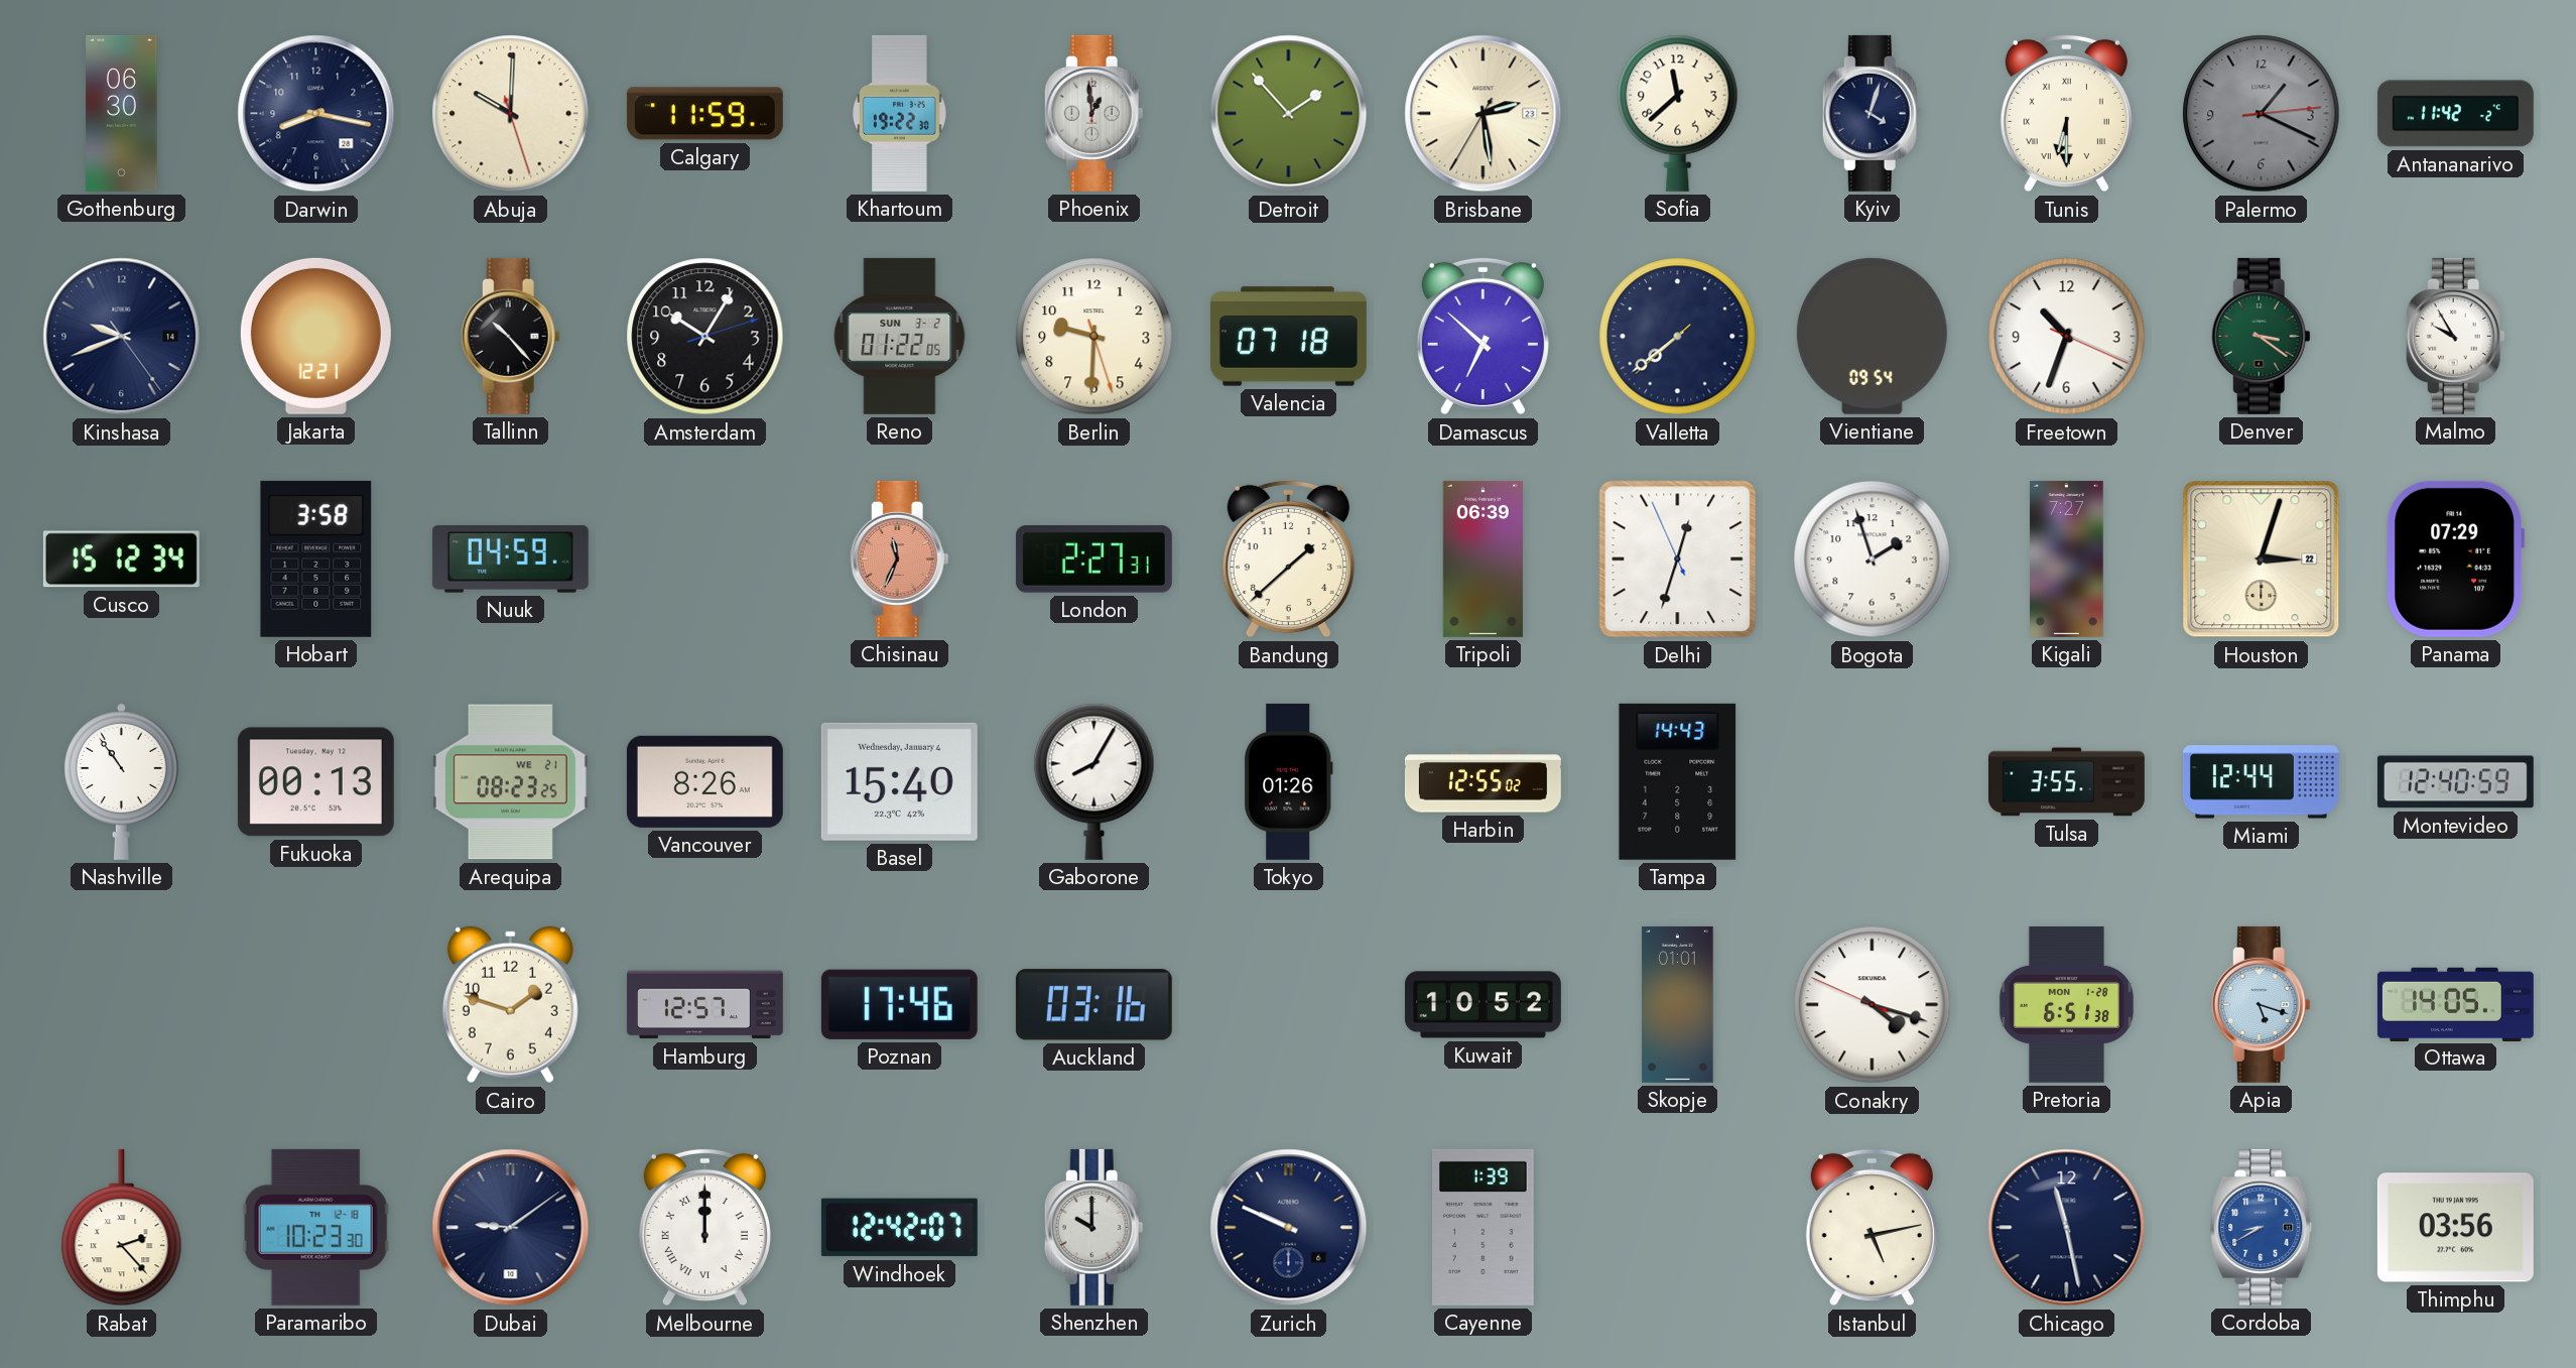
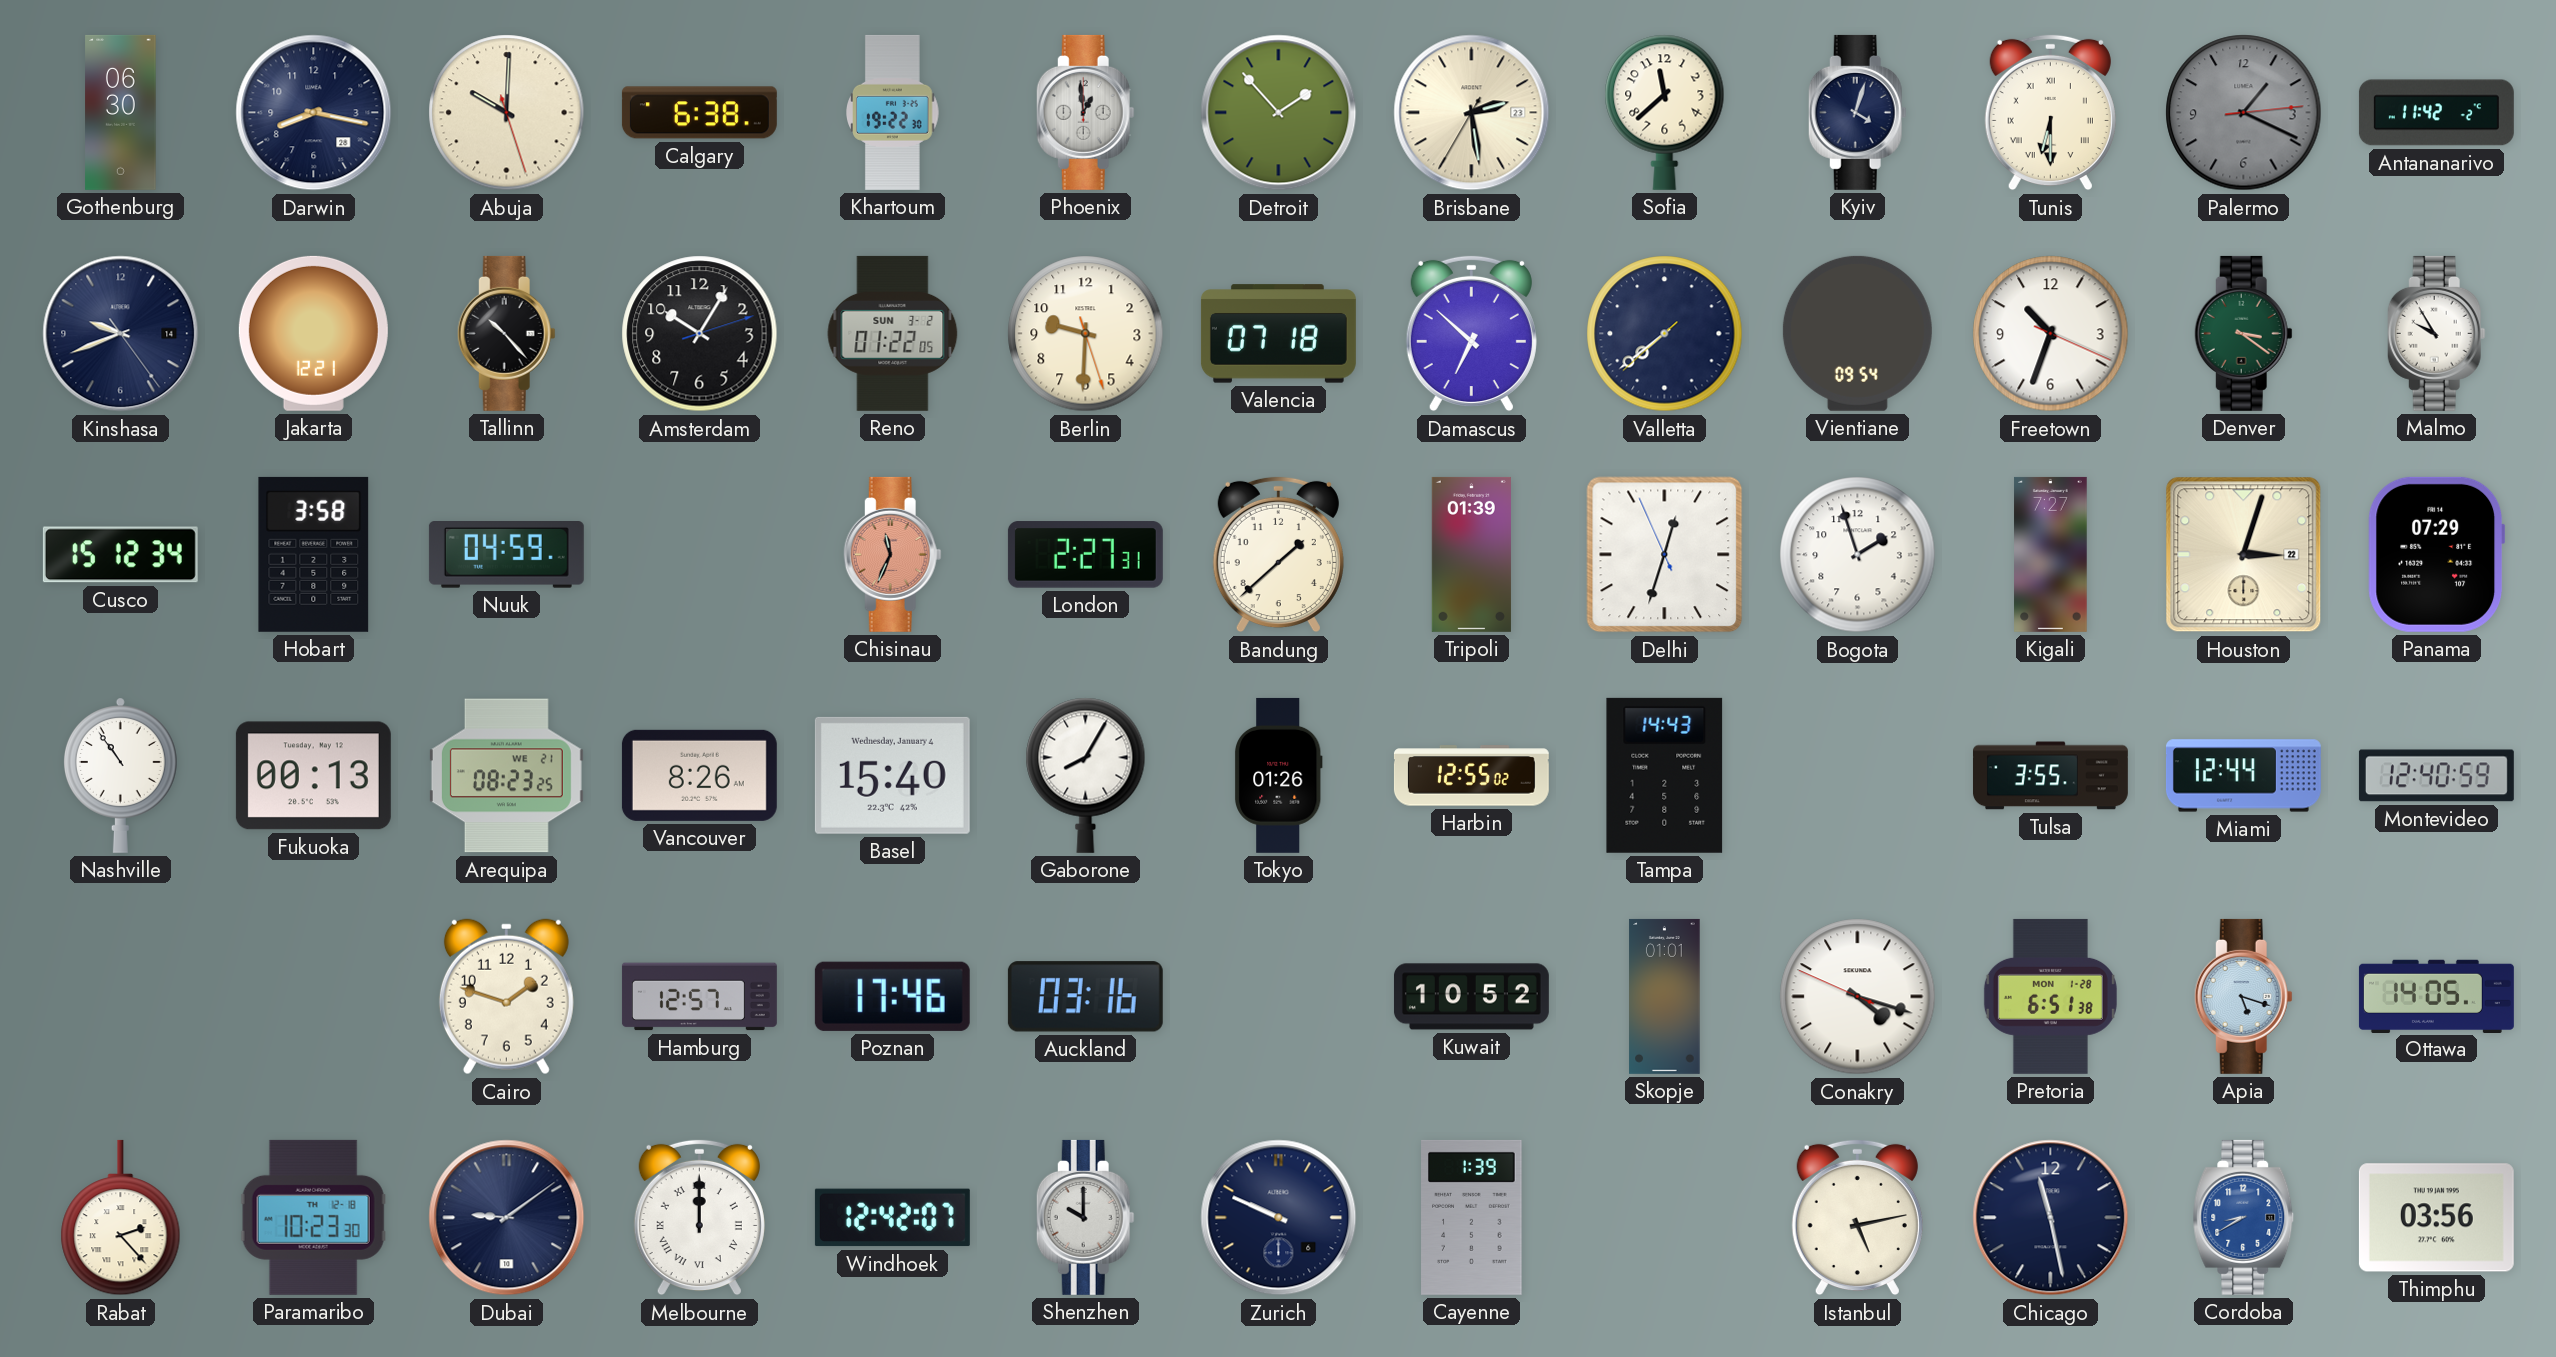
Calgary: 11:59 -> 6:38 (699, 113)
Tripoli: 06:39 -> 01:39 (1471, 554)
